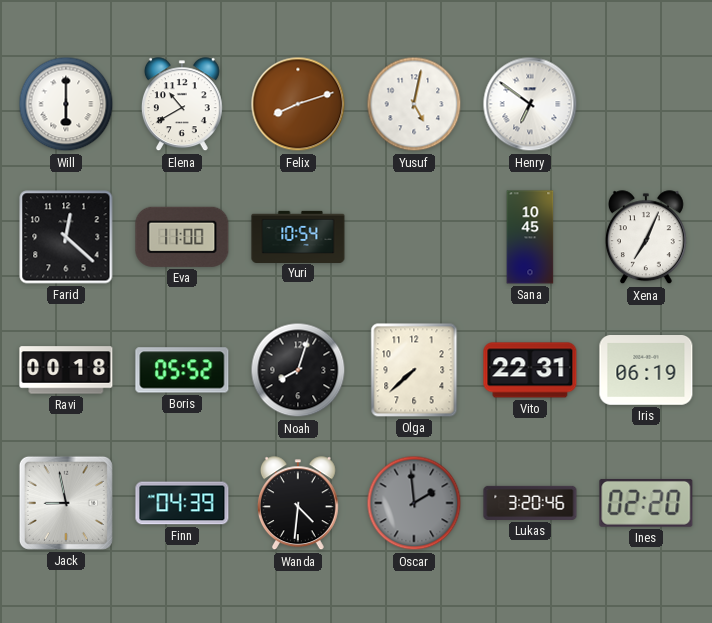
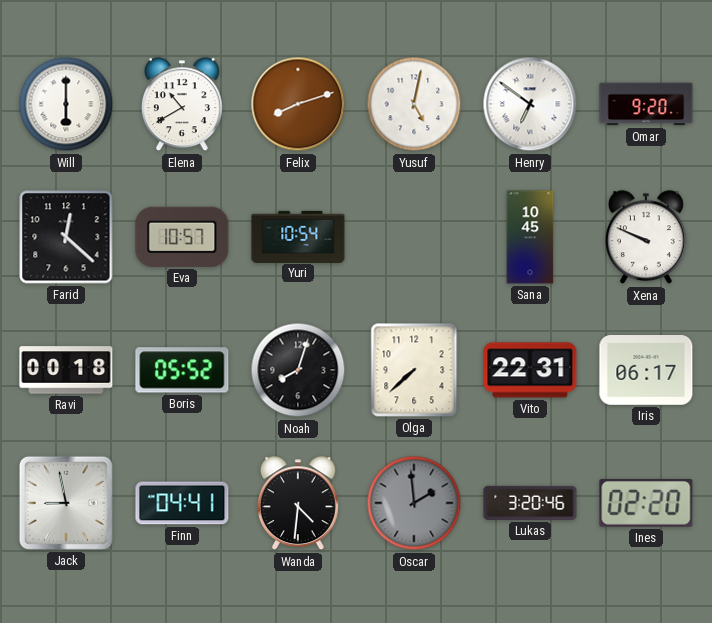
Omar: none -> 9:20 (646, 104)
Eva: 11:00 -> 10:57 (182, 237)
Xena: 7:04 -> 9:49 (646, 238)
Iris: 06:19 -> 06:17 (646, 371)
Finn: 04:39 -> 04:41 (182, 503)
